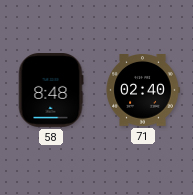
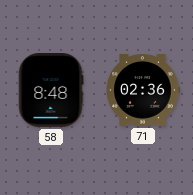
71: 02:40 -> 02:36 (143, 91)
